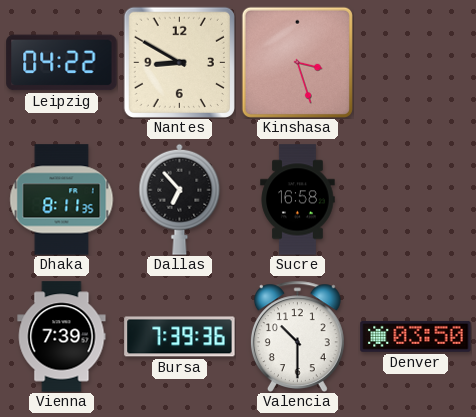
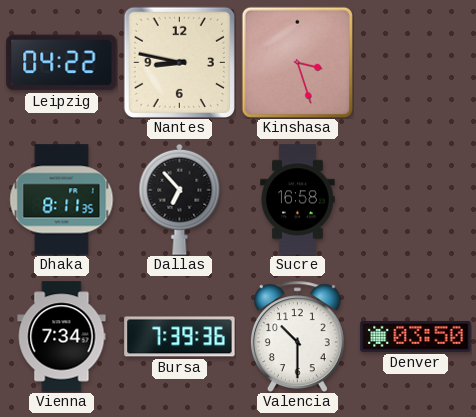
Nantes: 8:50 -> 8:47 (179, 62)
Vienna: 7:39 -> 7:34 (62, 337)
